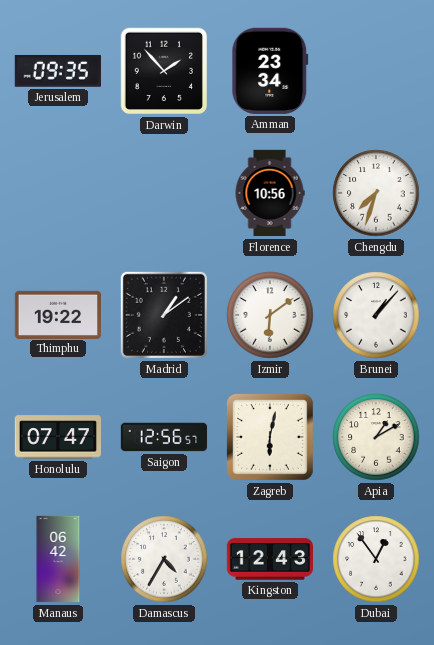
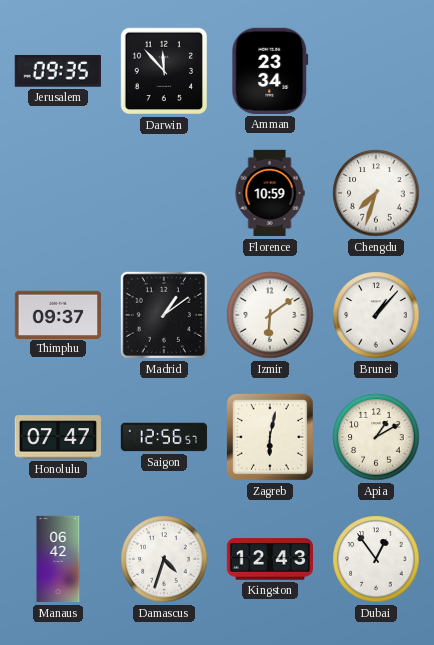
Darwin: 1:53 -> 11:53 (164, 71)
Florence: 10:56 -> 10:59 (270, 193)
Thimphu: 19:22 -> 09:37 (57, 314)
Damascus: 4:35 -> 4:33 (164, 559)
